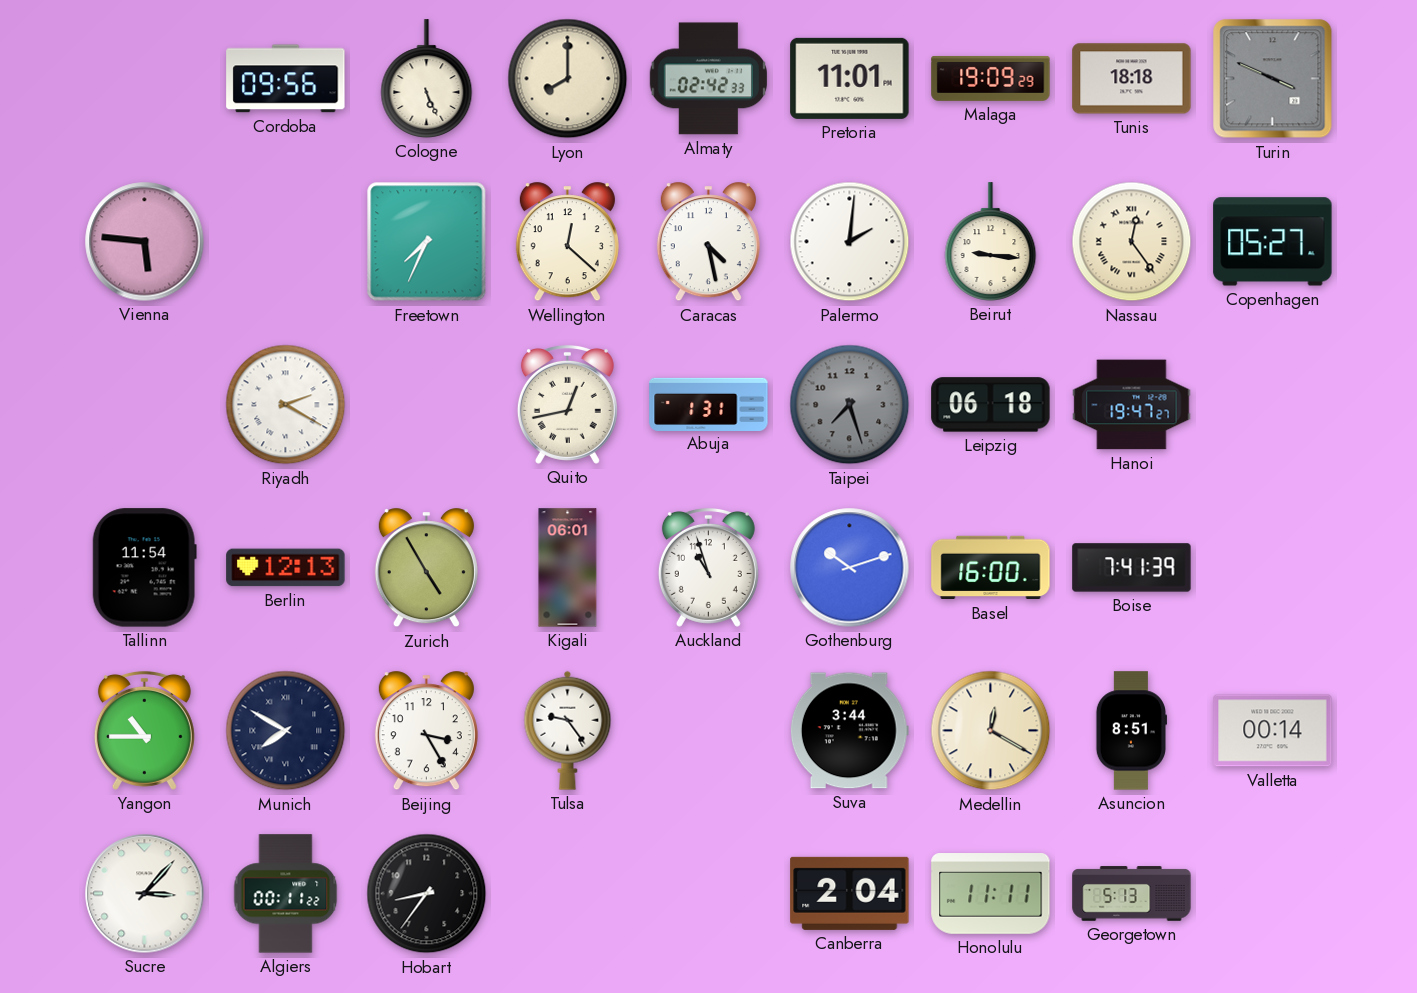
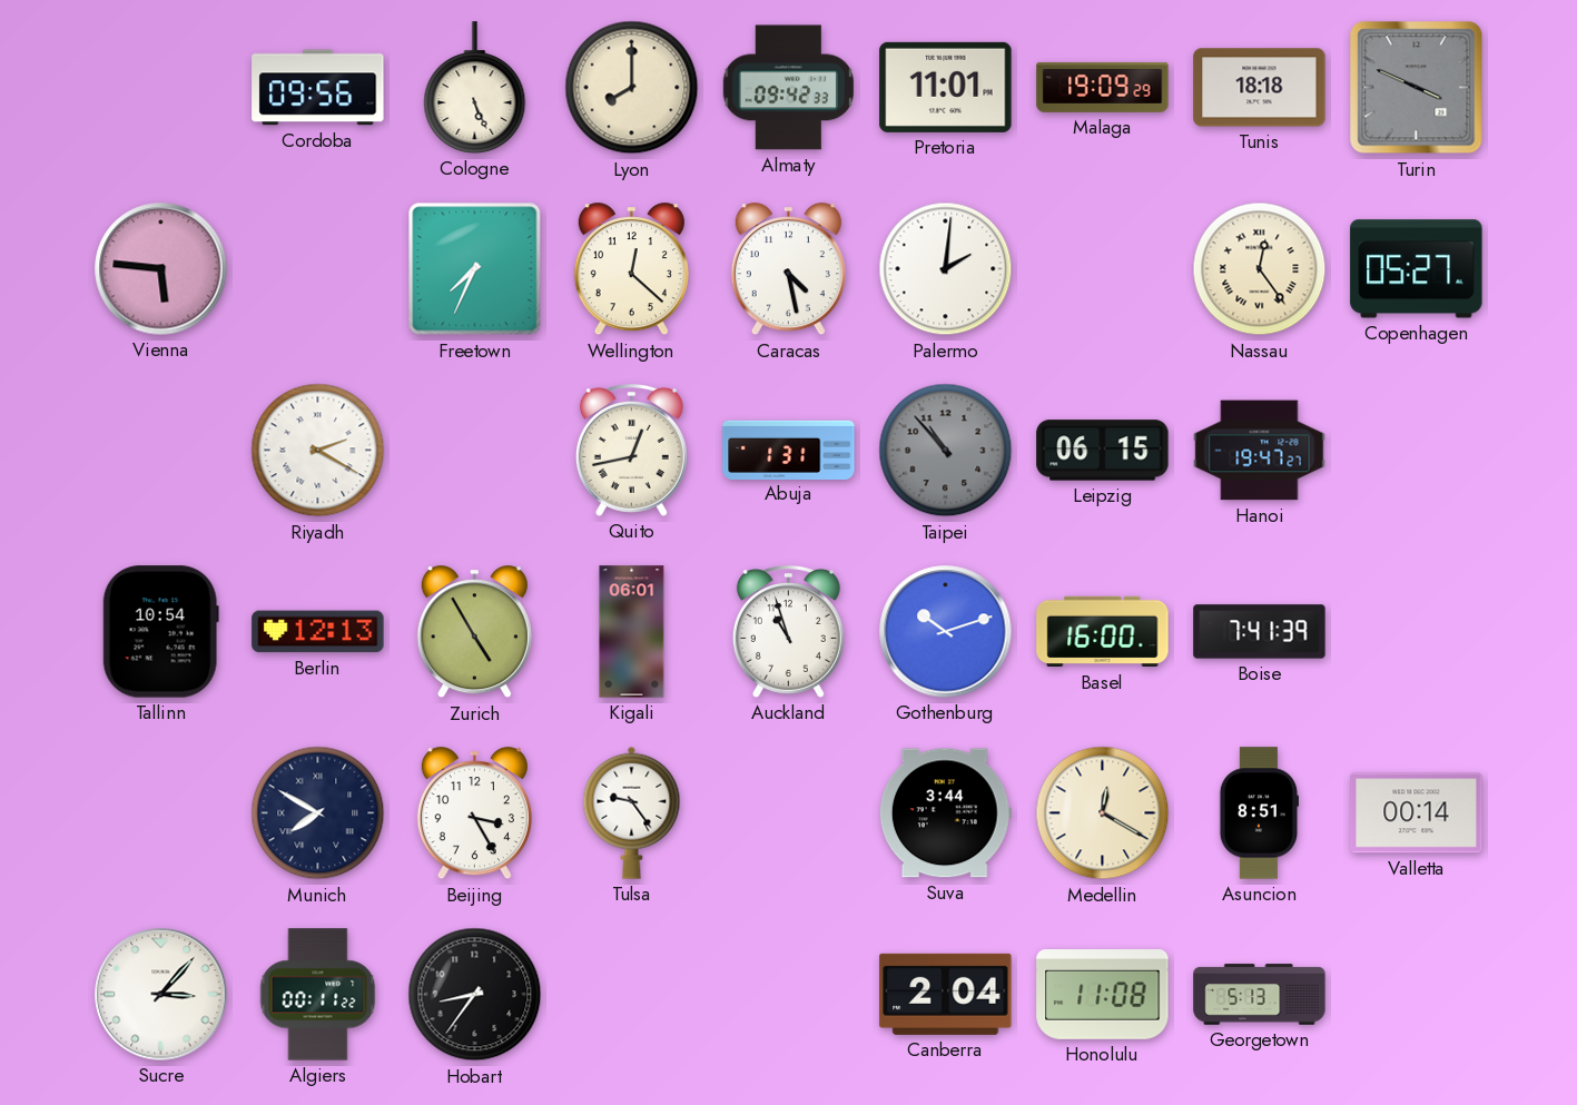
Almaty: 02:42 -> 09:42 (788, 88)
Beirut: 9:16 -> none (991, 242)
Taipei: 7:27 -> 10:53 (946, 451)
Leipzig: 06:18 -> 06:15 (1103, 451)
Tallinn: 11:54 -> 10:54 (160, 632)
Yangon: 10:45 -> none (144, 730)
Honolulu: 11:11 -> 11:08 (1103, 995)
